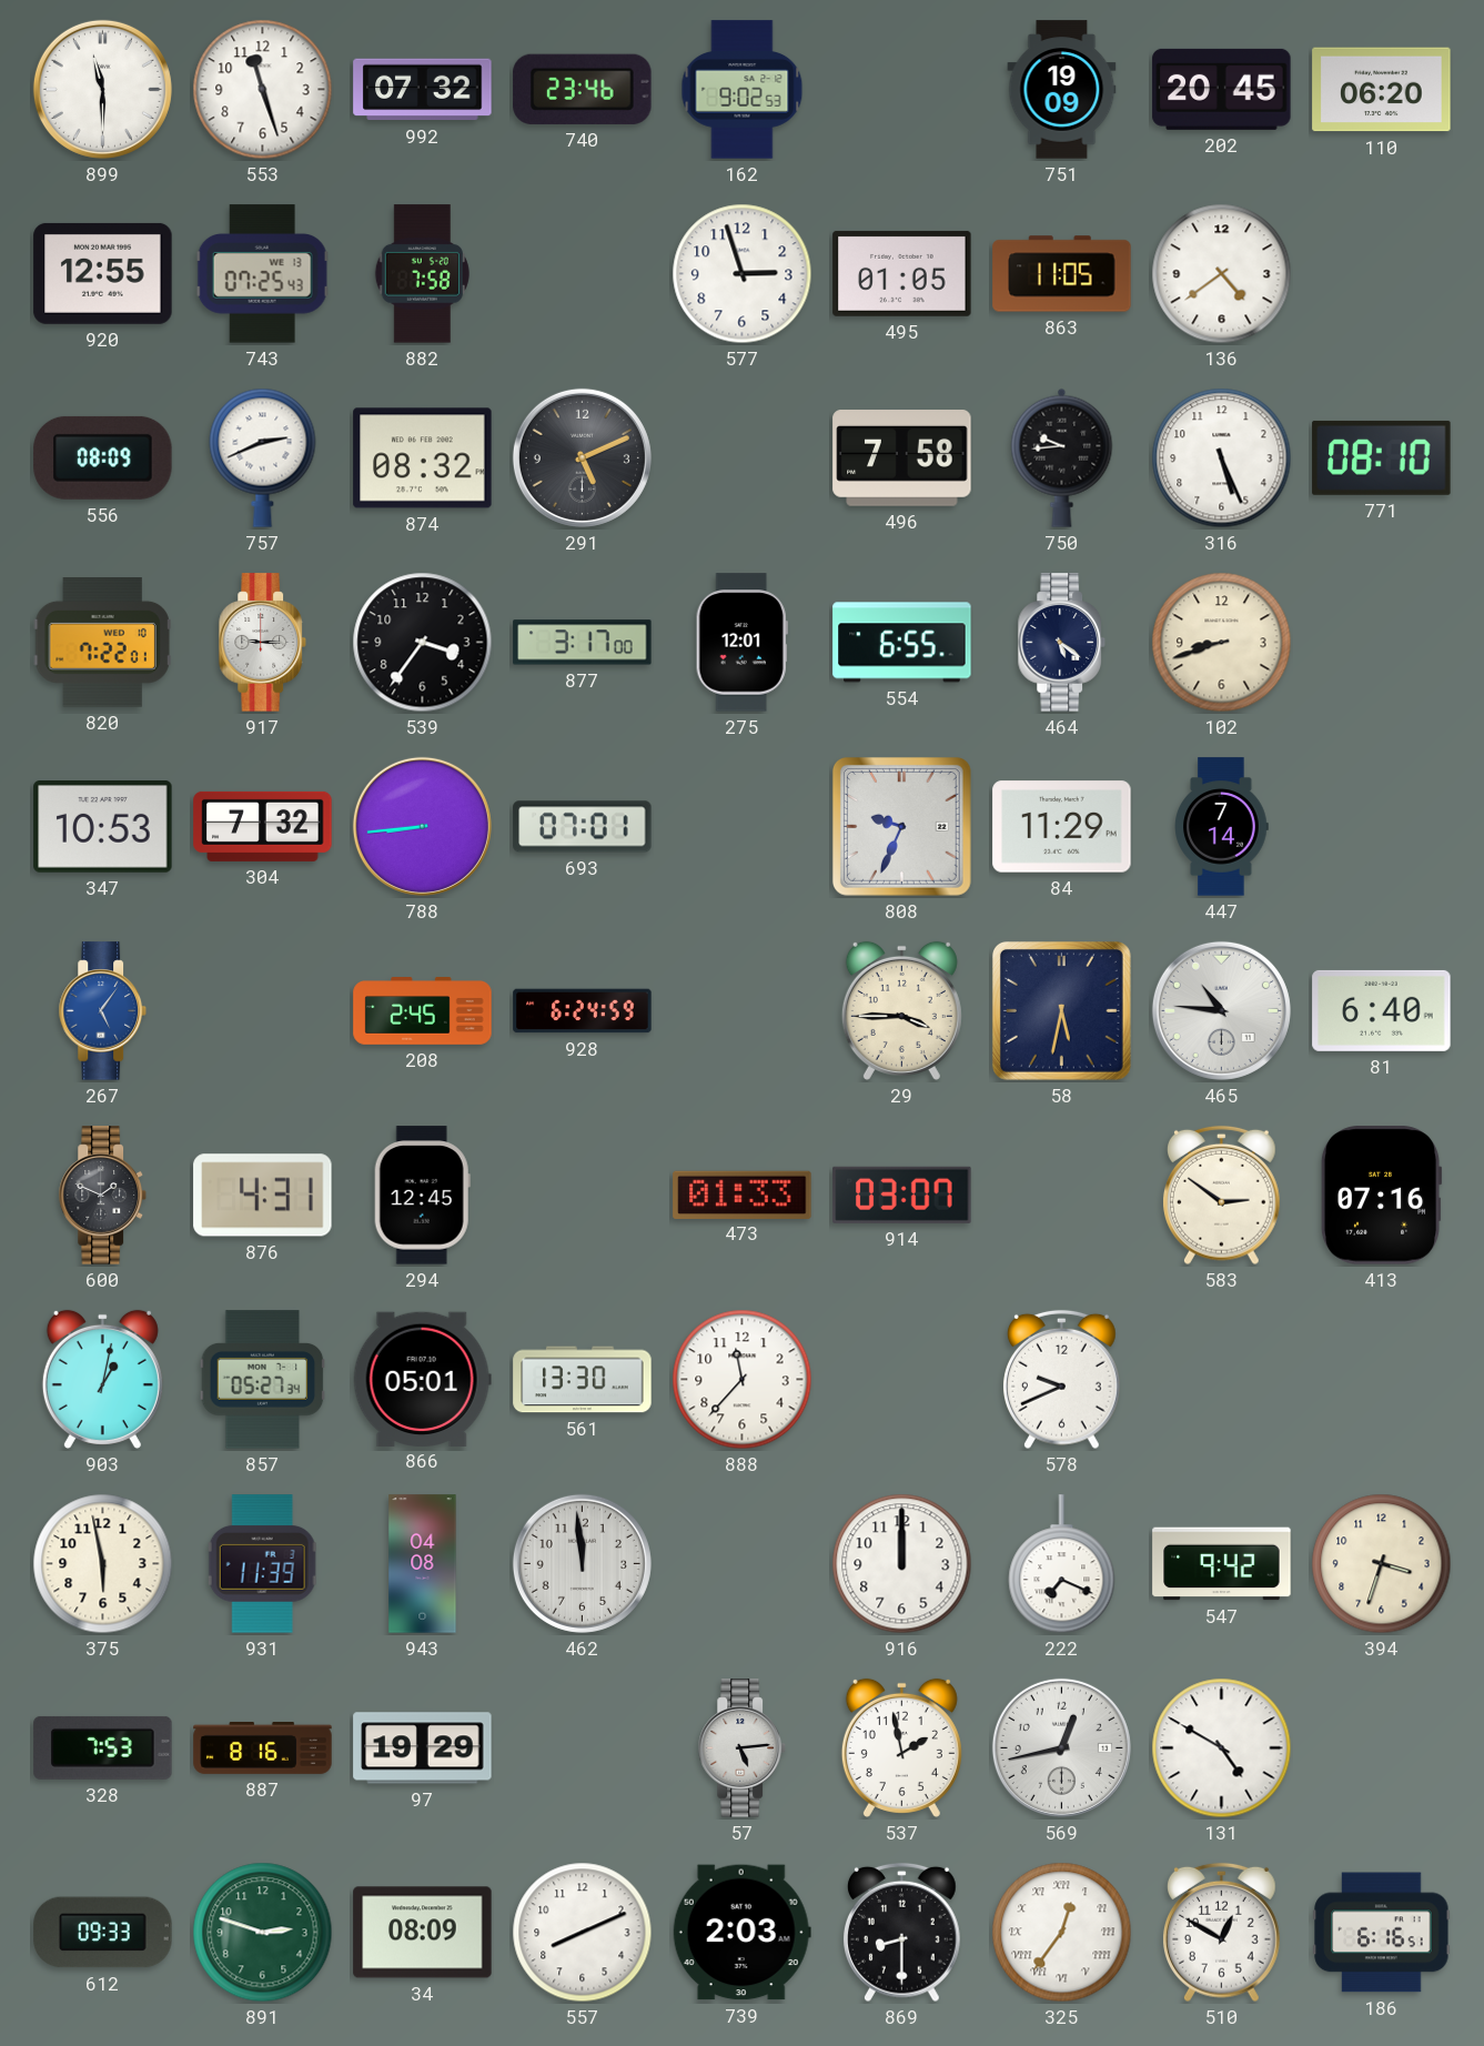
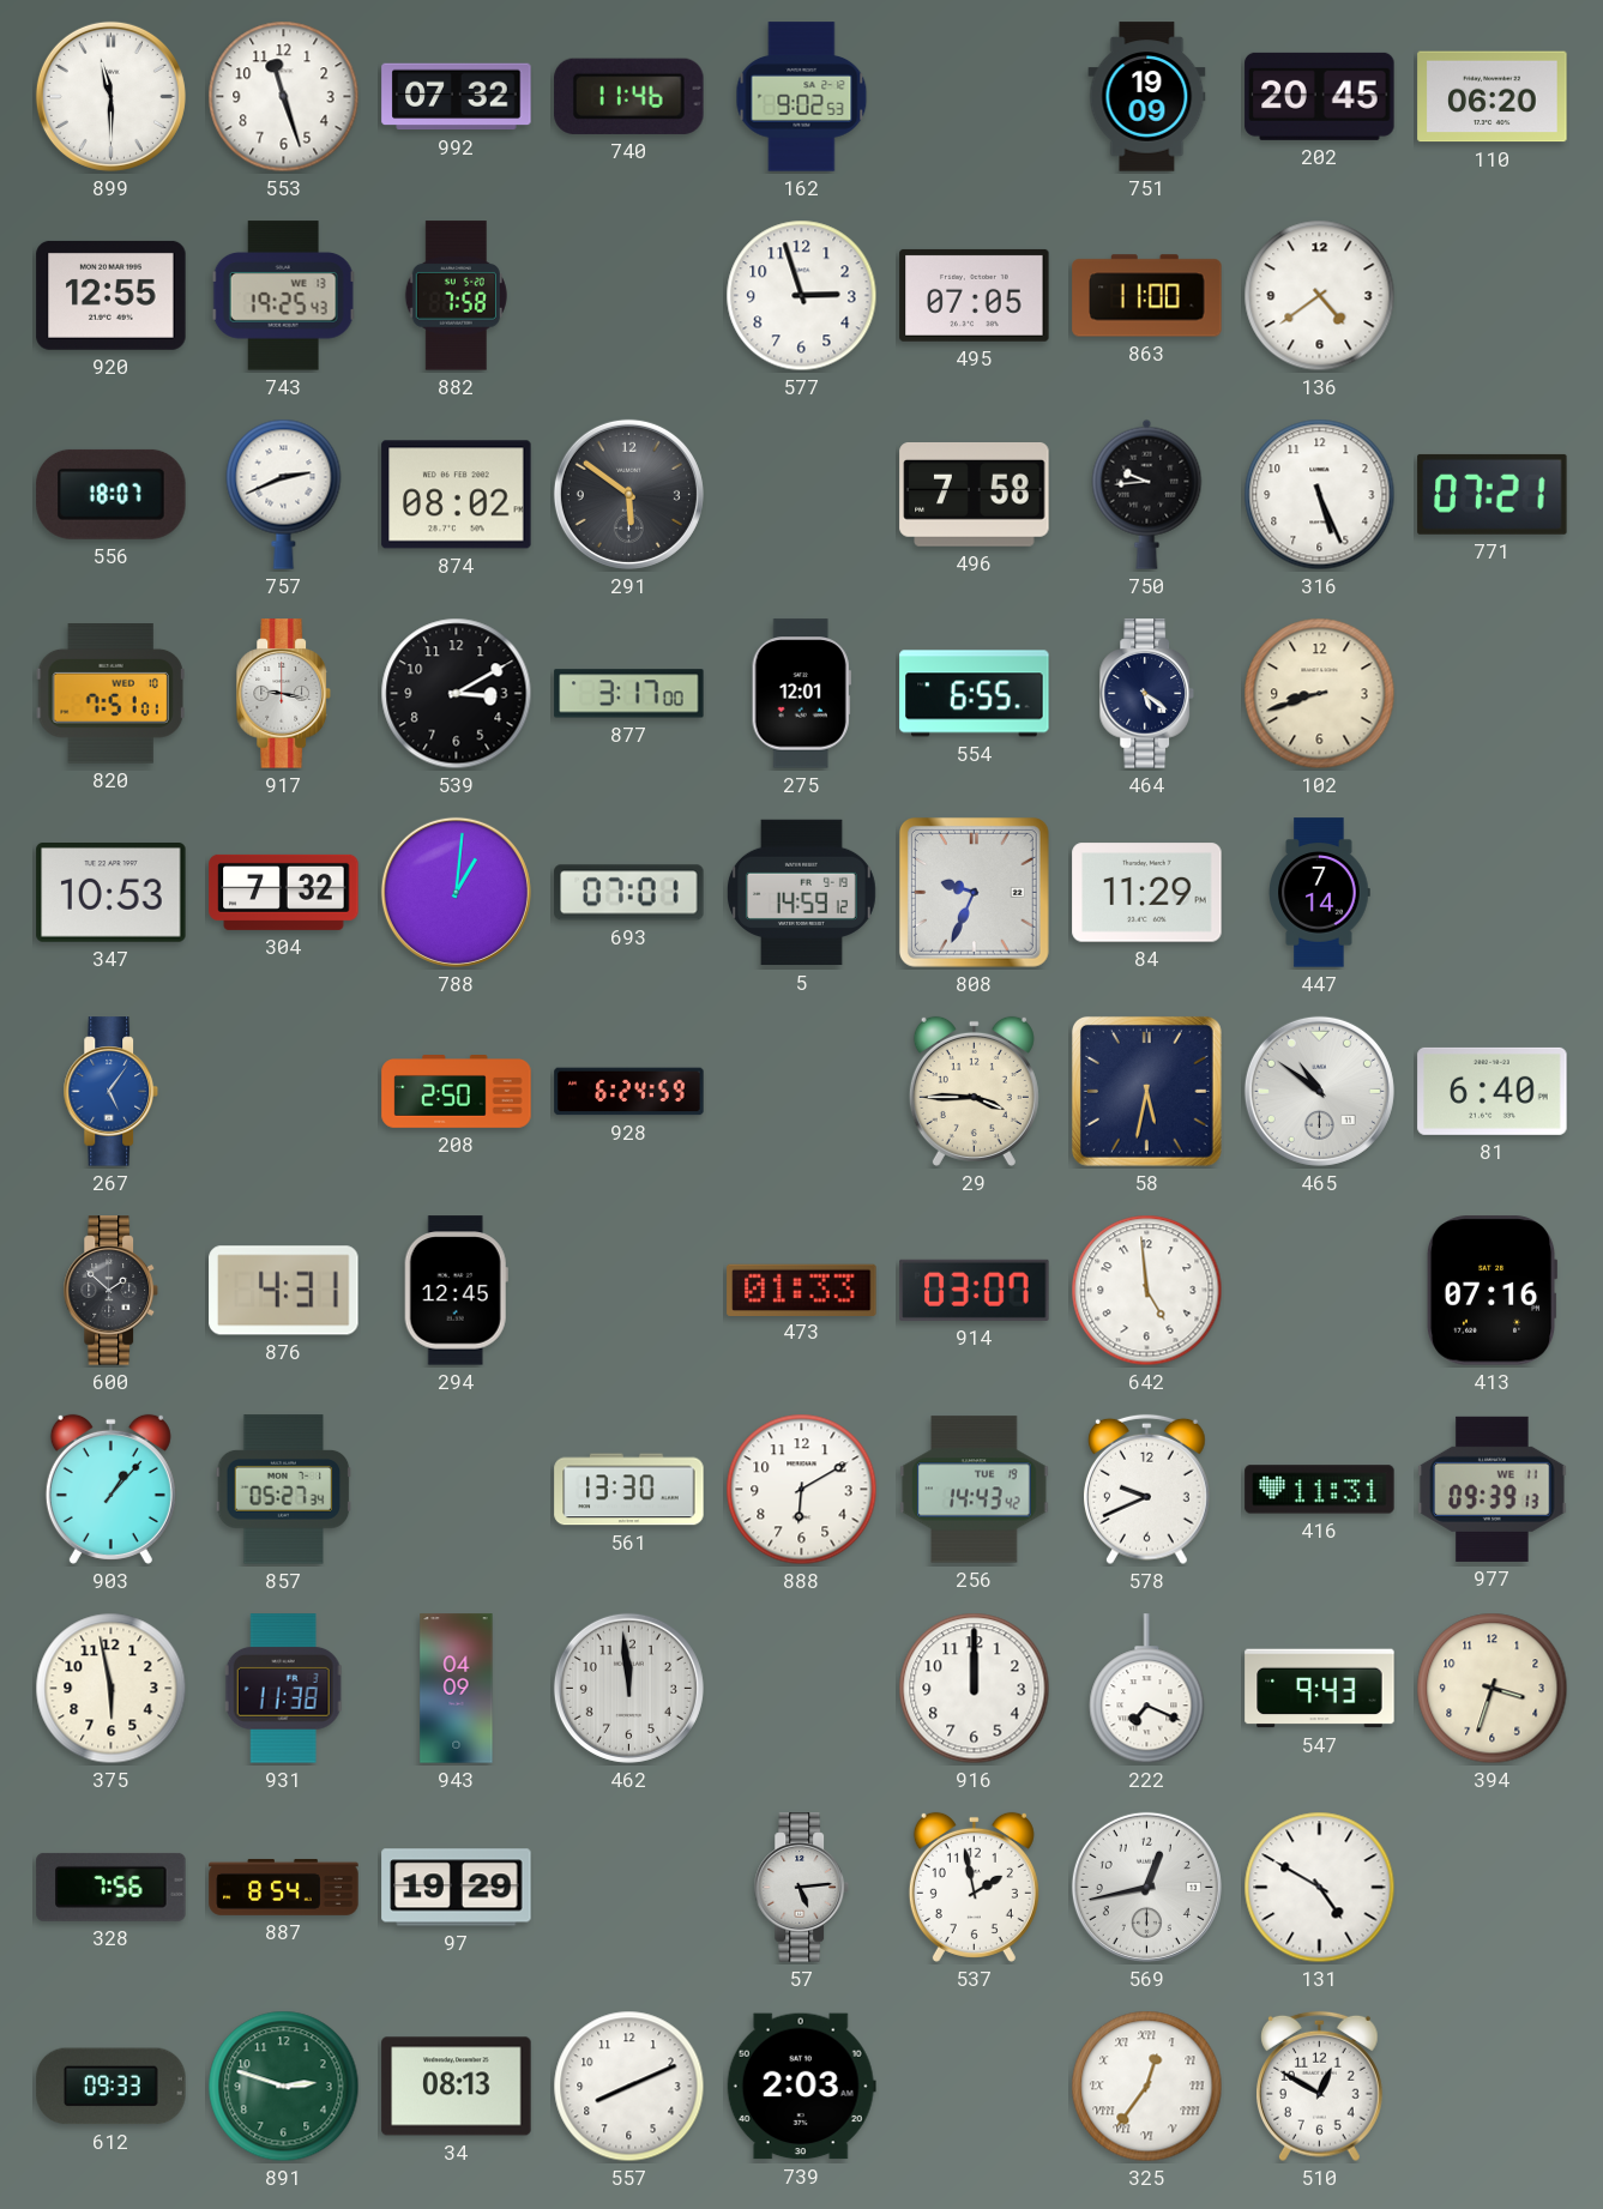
740: 23:46 -> 11:46 (629, 96)
743: 07:25 -> 19:25 (283, 296)
495: 01:05 -> 07:05 (975, 295)
863: 11:05 -> 11:00 (1147, 296)
556: 08:09 -> 18:07 (112, 494)
874: 08:32 -> 08:02 (457, 495)
291: 5:11 -> 5:51 (628, 494)
771: 08:10 -> 07:21 (1493, 494)
820: 7:22 -> 7:51 (110, 694)
917: 9:15 -> 9:17 (283, 694)
539: 3:36 -> 3:10 (457, 694)
788: 8:44 -> 1:01 (456, 892)
5: none -> 14:59 (801, 893)
208: 2:45 -> 2:50 (457, 1092)
465: 10:46 -> 10:51 (1319, 1091)
600: 1:49 -> 1:52 (110, 1291)
642: none -> 4:59 (1147, 1291)
583: 2:51 -> none (1221, 1196)
903: 1:02 -> 1:07 (110, 1489)
866: 05:01 -> none (422, 1379)
888: 11:37 -> 6:10 (802, 1490)
256: none -> 14:43 (975, 1490)
416: none -> 11:31 (1320, 1490)
977: none -> 09:39 (1493, 1489)
931: 11:39 -> 11:38 (284, 1689)
943: 04:08 -> 04:09 (457, 1689)
547: 9:42 -> 9:43 (1320, 1689)
328: 7:53 -> 7:56 (112, 1887)
887: 8:16 -> 8:54 (284, 1887)
34: 08:09 -> 08:13 (457, 2087)
869: 8:30 -> none (901, 1933)
186: 6:16 -> none (1382, 1933)
